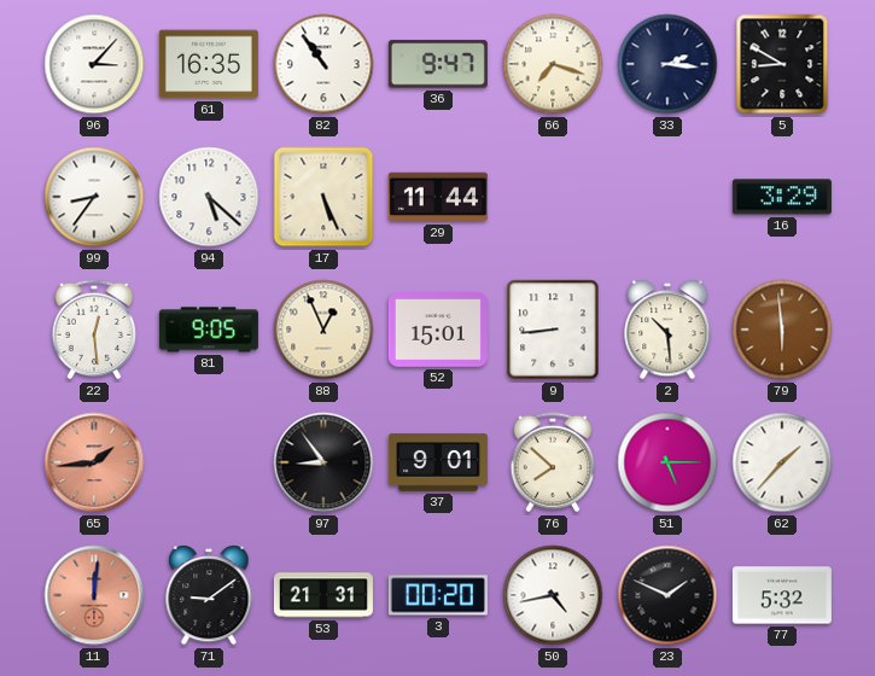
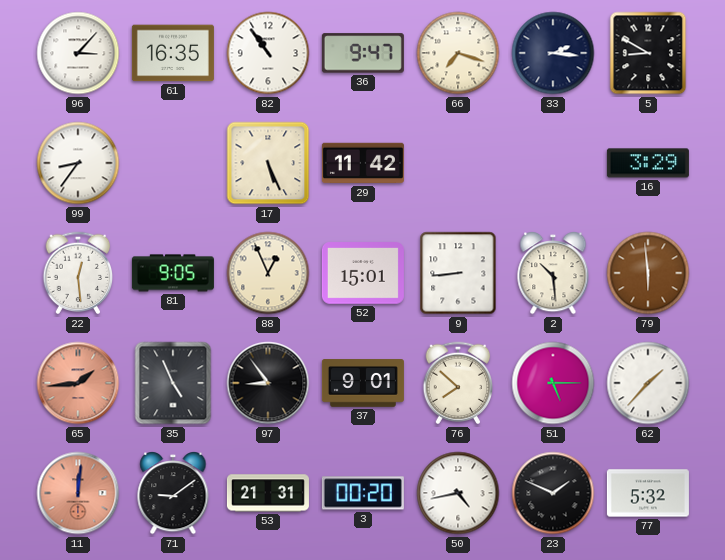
94: 5:22 -> none (209, 197)
29: 11:44 -> 11:42 (363, 163)
35: none -> 4:56 (173, 383)
